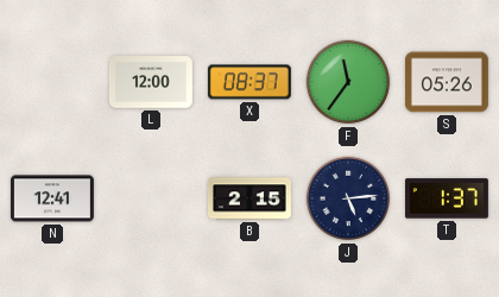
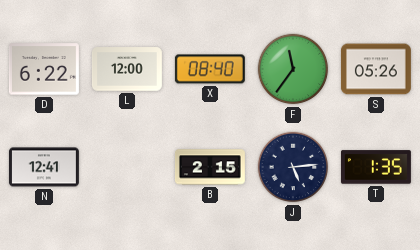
D: none -> 6:22 (44, 69)
X: 08:37 -> 08:40 (210, 69)
T: 1:37 -> 1:35 (376, 167)
